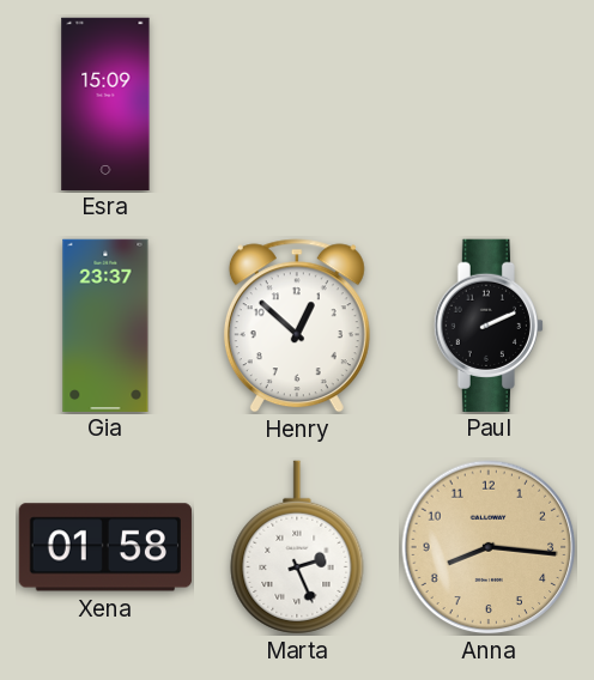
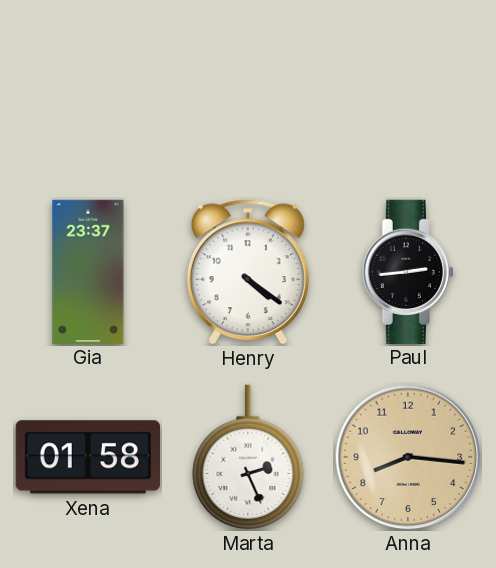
Esra: 15:09 -> none (105, 103)
Henry: 12:52 -> 4:21 (248, 272)
Paul: 2:11 -> 2:44 (408, 271)
